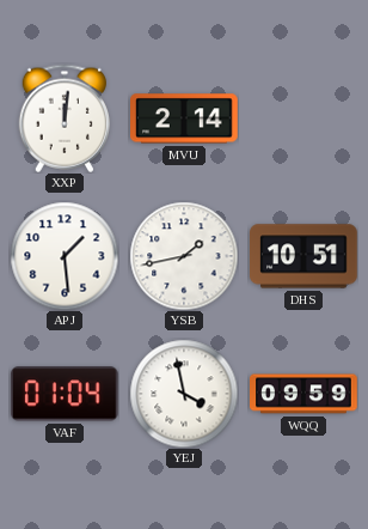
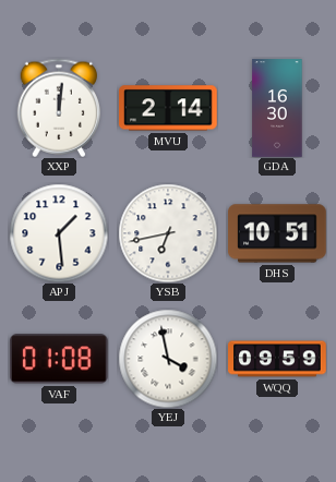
GDA: none -> 16:30 (277, 108)
YSB: 1:43 -> 6:43 (168, 233)
VAF: 01:04 -> 01:08 (59, 359)
